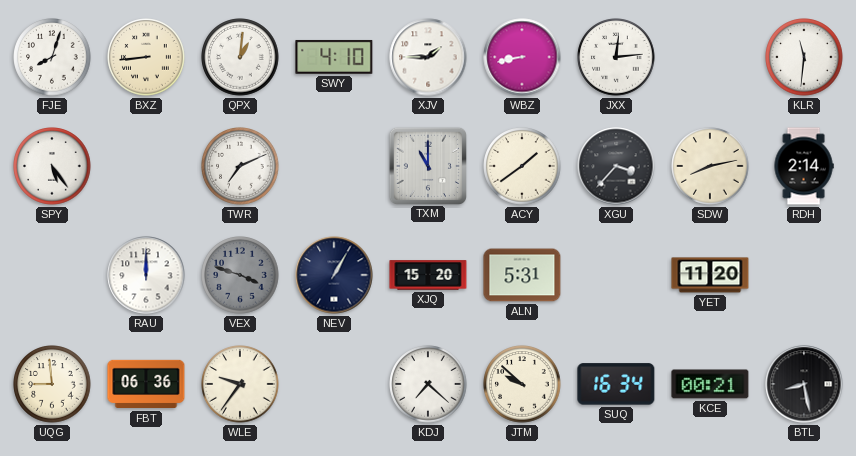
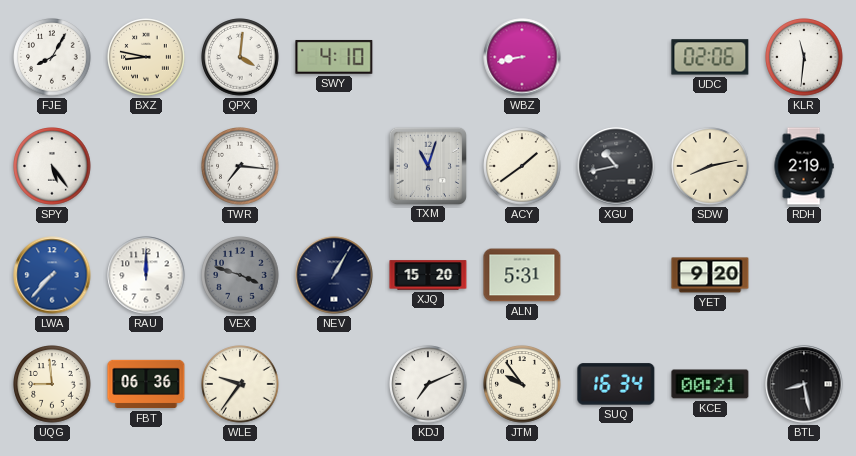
FJE: 8:03 -> 8:05 (52, 57)
BXZ: 8:44 -> 8:47 (146, 57)
QPX: 1:01 -> 4:01 (240, 57)
XJV: 1:45 -> none (428, 57)
JXX: 12:14 -> none (616, 57)
UDC: none -> 02:06 (710, 57)
TWR: 7:11 -> 7:16 (240, 166)
TXM: 11:00 -> 11:03 (427, 165)
XGU: 3:37 -> 10:43 (616, 166)
RDH: 2:14 -> 2:19 (804, 166)
LWA: none -> 7:37 (52, 275)
YET: 11:20 -> 9:20 (710, 275)
KDJ: 7:22 -> 7:11 (428, 384)
JTM: 9:52 -> 9:54 (522, 384)
